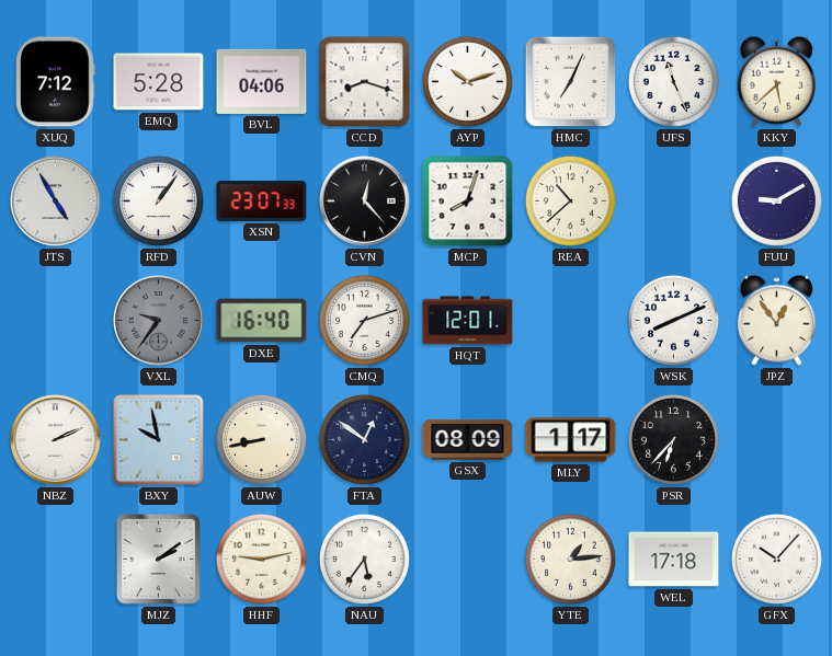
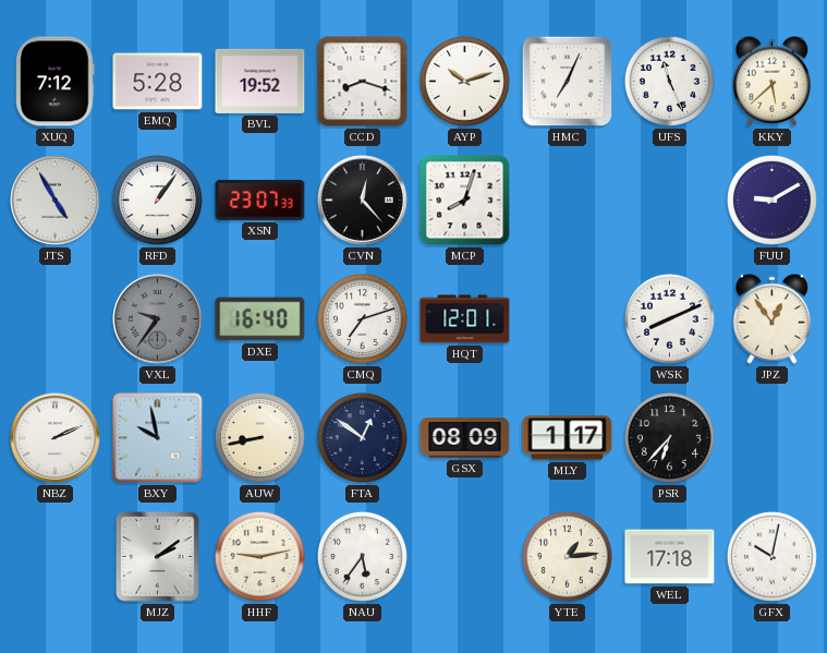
BVL: 04:06 -> 19:52 (260, 81)
REA: 10:38 -> none (570, 200)
GFX: 10:07 -> 10:02 (771, 556)
